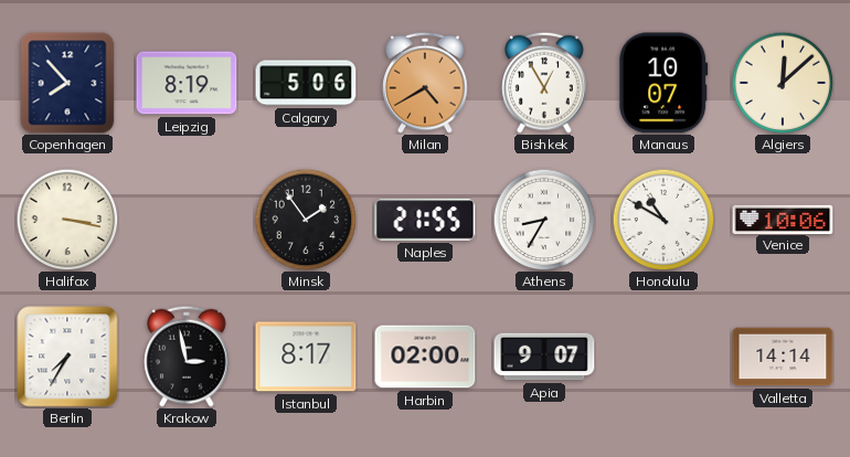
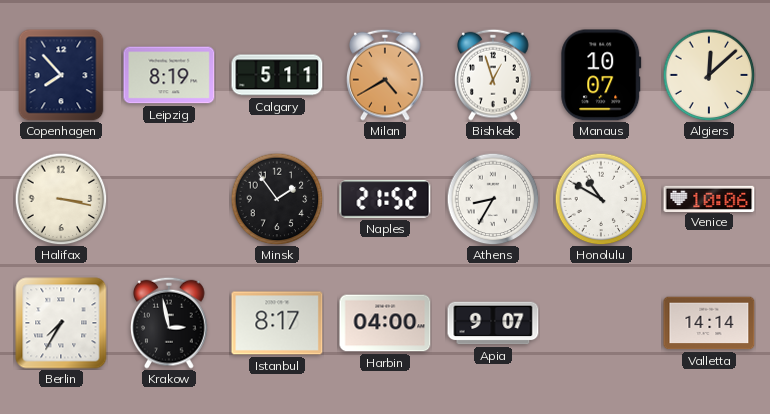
Calgary: 5:06 -> 5:11 (277, 75)
Bishkek: 12:55 -> 12:57 (493, 75)
Naples: 21:55 -> 21:52 (385, 199)
Harbin: 02:00 -> 04:00 (385, 323)
